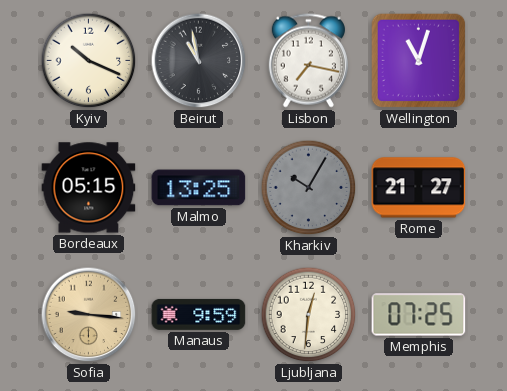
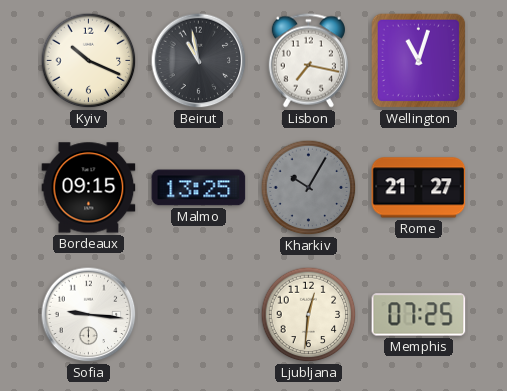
Bordeaux: 05:15 -> 09:15 (89, 188)
Sofia dial: champagne -> white (89, 315)
Manaus: 9:59 -> none (199, 314)
